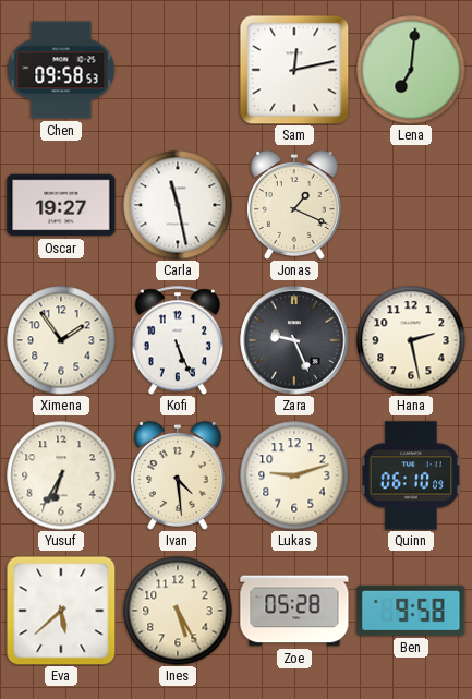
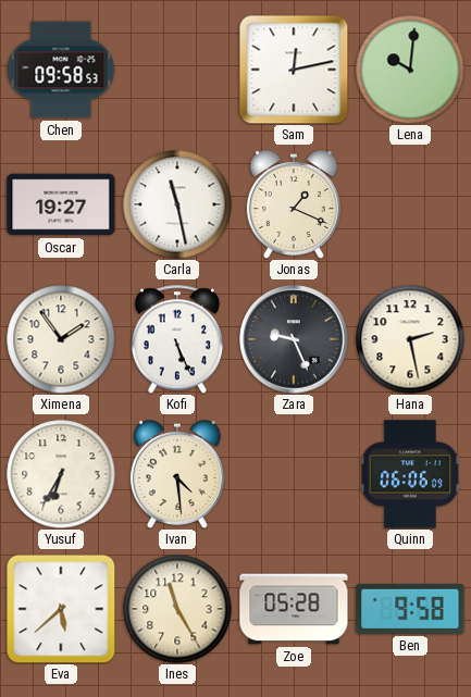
Lena: 7:01 -> 10:01 (410, 70)
Lukas: 9:12 -> none (294, 475)
Quinn: 06:10 -> 06:06 (410, 474)
Ines: 5:25 -> 11:25 (177, 609)
